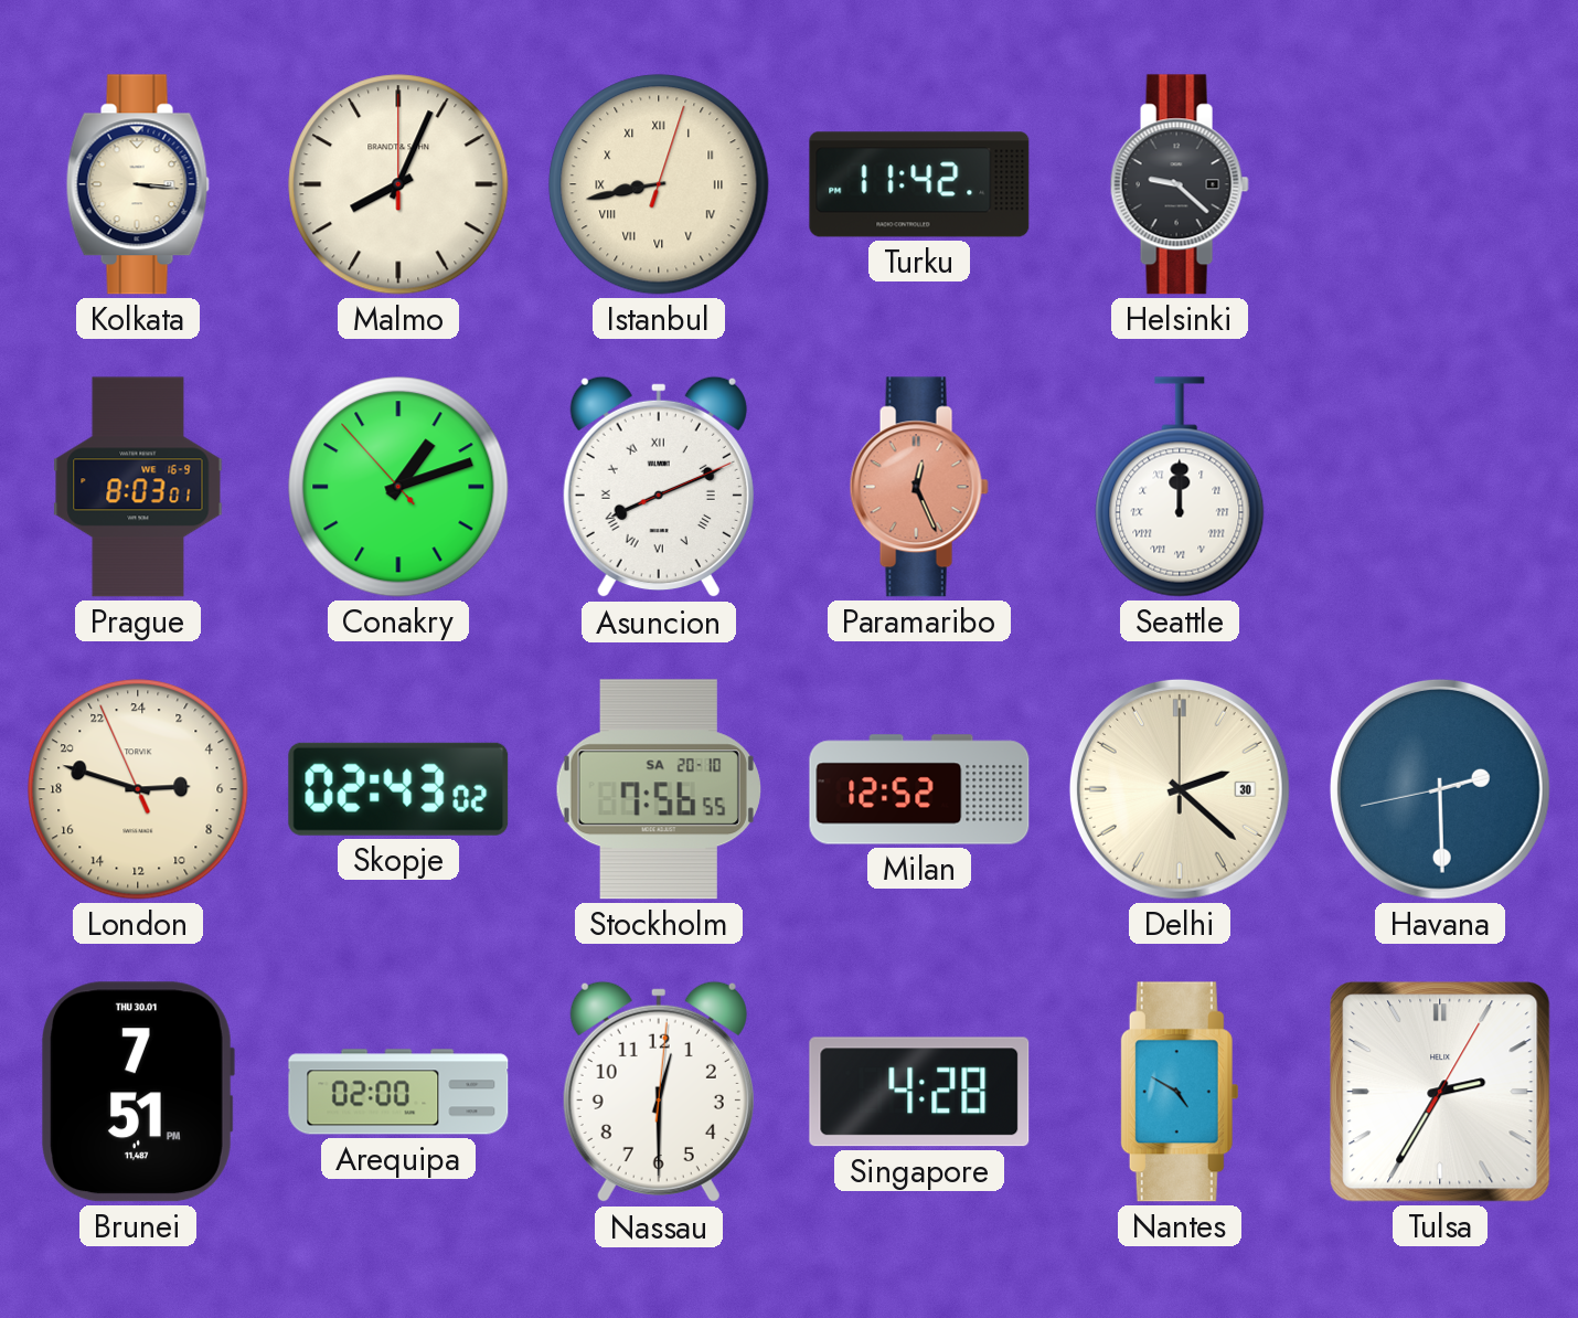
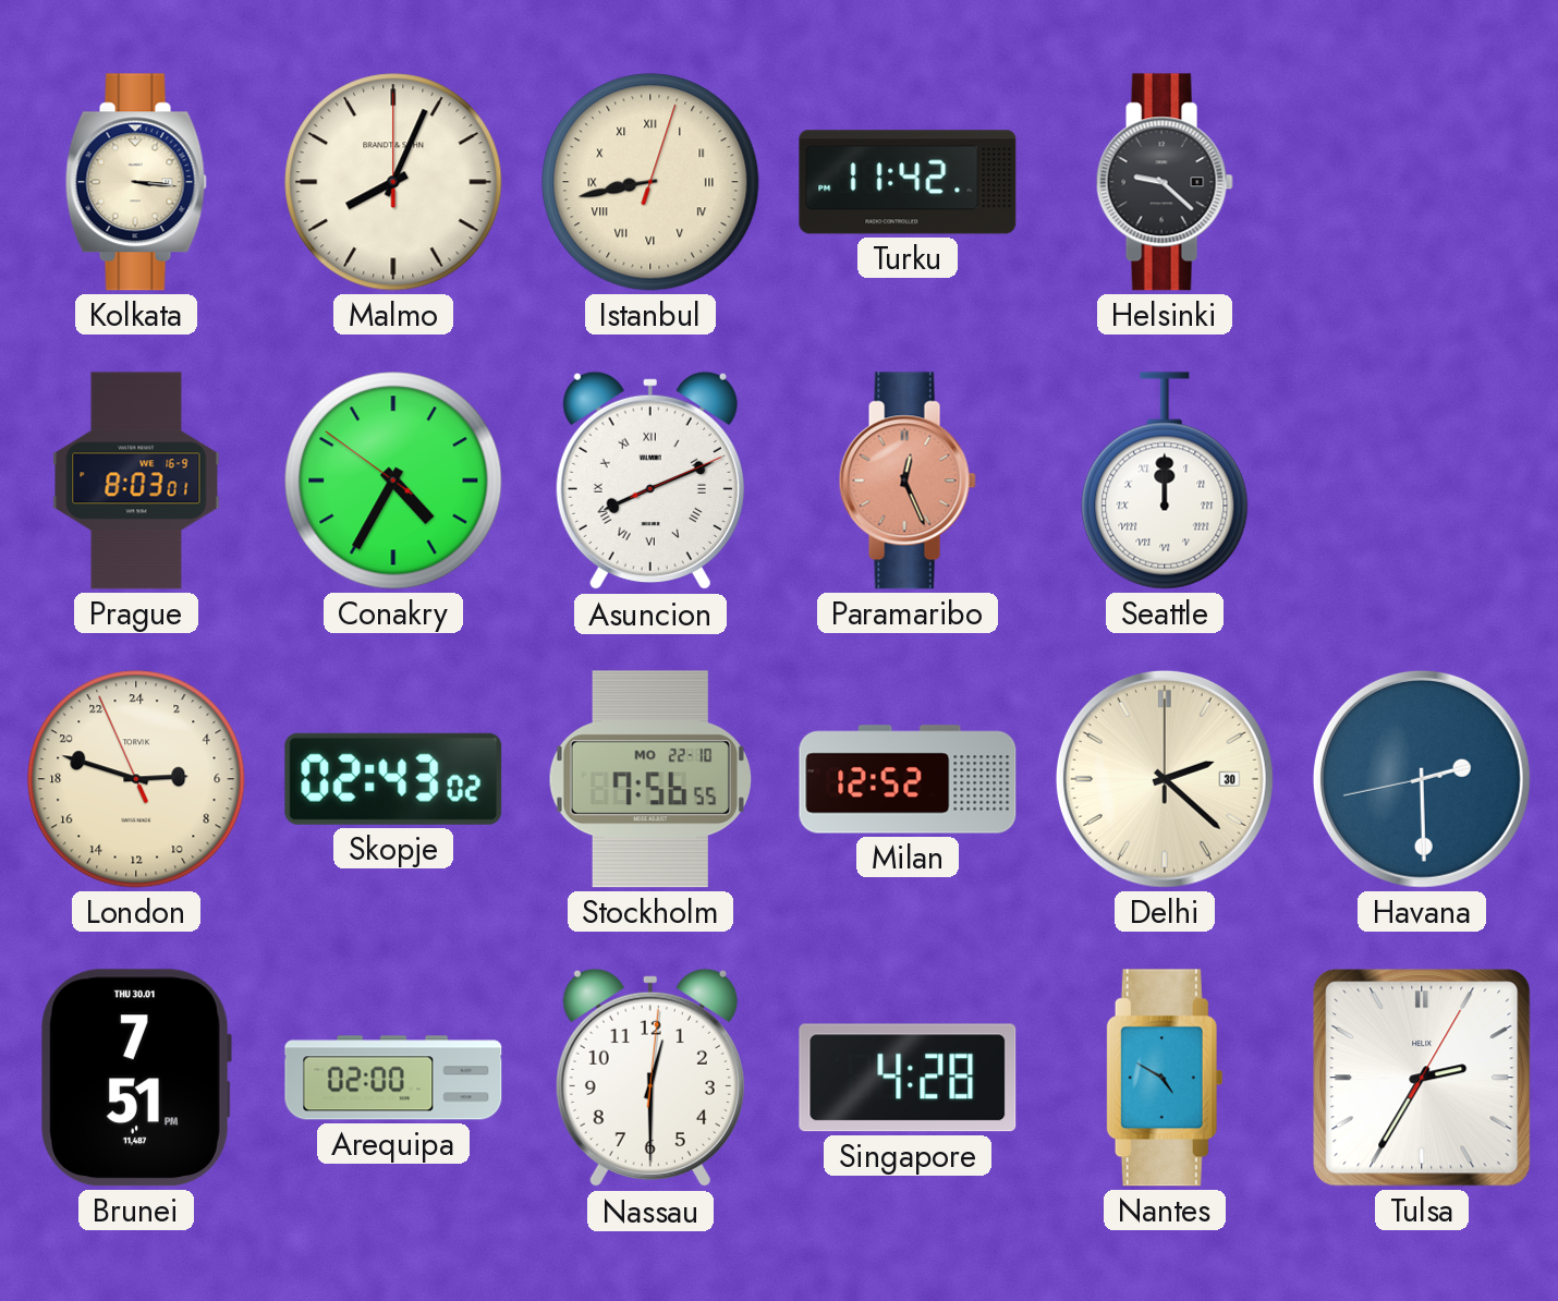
Conakry: 1:11 -> 4:34 (393, 481)
Stockholm date: SA 20-10 -> MO 22-10 (650, 779)
